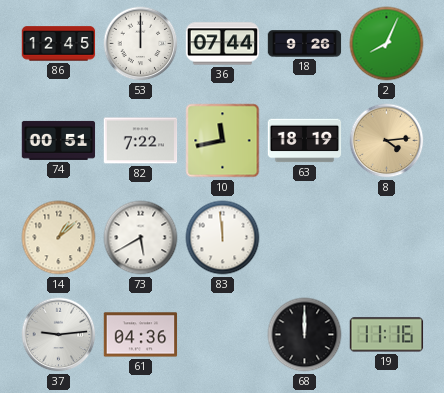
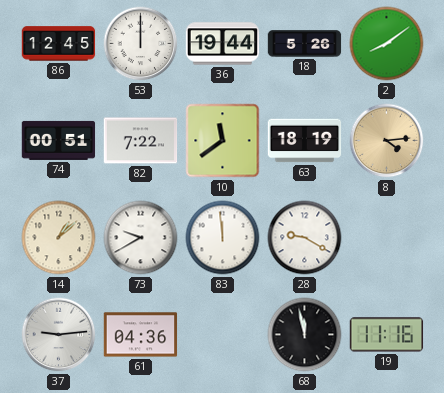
36: 07:44 -> 19:44 (223, 44)
18: 9:26 -> 5:26 (305, 44)
2: 8:04 -> 8:09 (387, 44)
10: 11:43 -> 11:39 (223, 141)
73: 5:40 -> 9:40 (141, 238)
28: none -> 9:20 (305, 238)
68: 12:00 -> 11:58 (305, 335)
